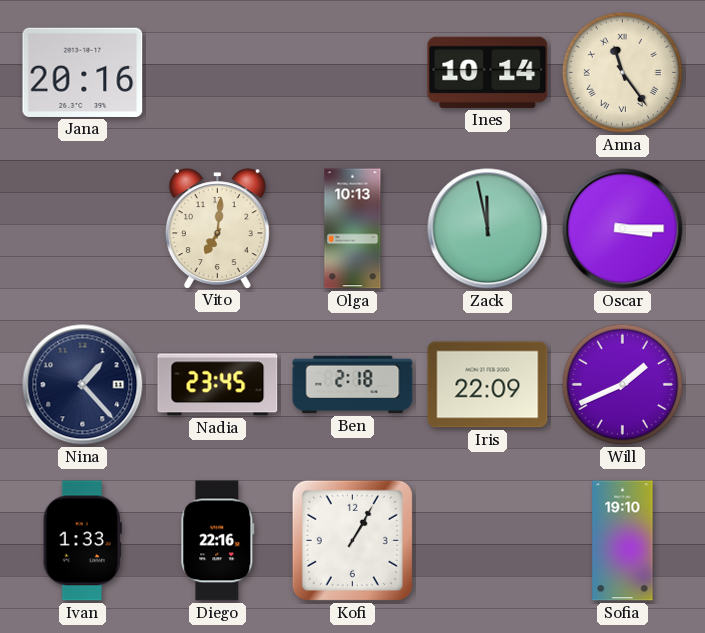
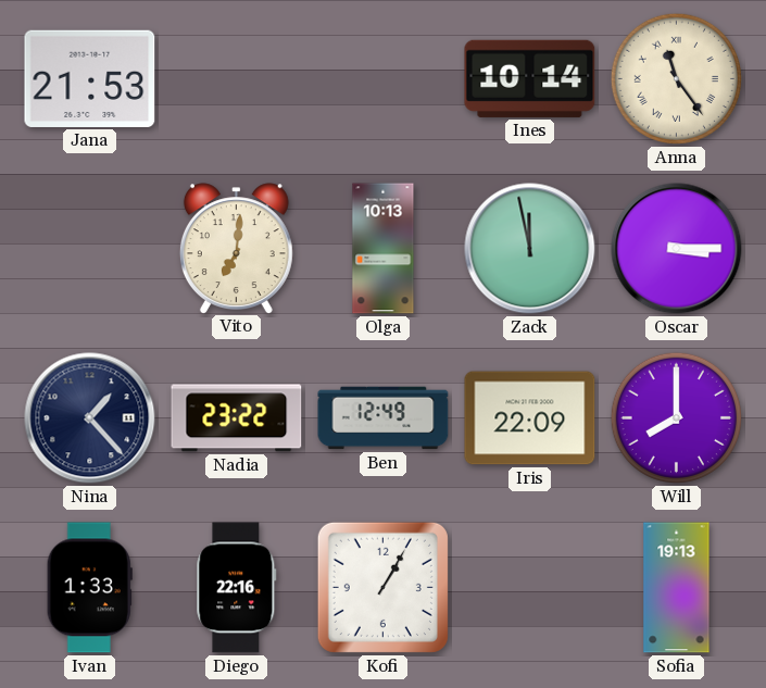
Jana: 20:16 -> 21:53 (90, 78)
Nadia: 23:45 -> 23:22 (237, 418)
Ben: 2:18 -> 12:49 (384, 418)
Will: 1:41 -> 8:00 (676, 417)
Sofia: 19:10 -> 19:13 (677, 588)
